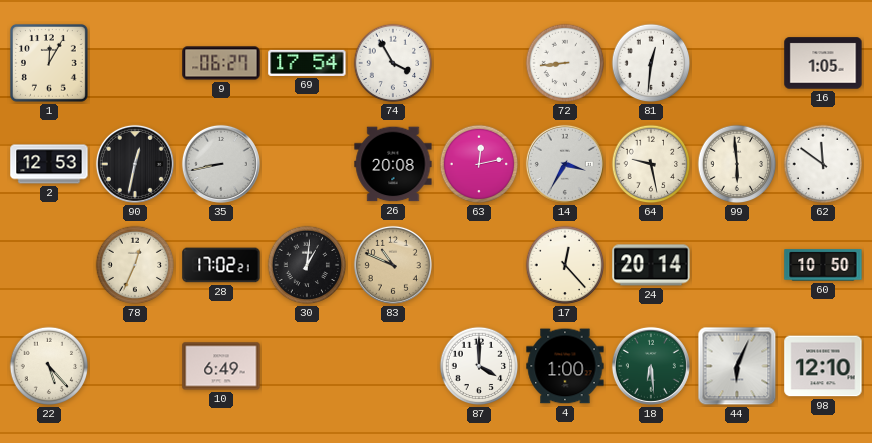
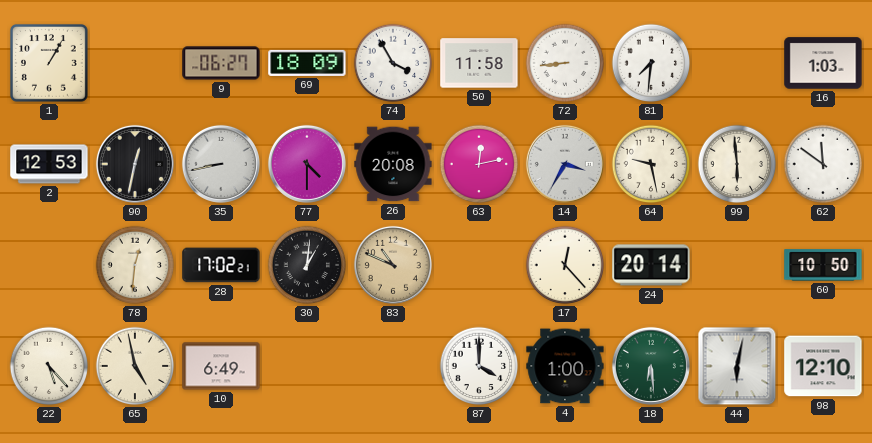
1: 12:05 -> 1:05 (49, 63)
69: 17:54 -> 18:09 (307, 63)
50: none -> 11:58 (479, 63)
81: 12:31 -> 7:31 (651, 63)
16: 1:05 -> 1:03 (823, 63)
77: none -> 4:30 (307, 164)
78: 12:34 -> 12:31 (135, 265)
65: none -> 4:58 (135, 366)
44: 6:04 -> 6:02 (737, 366)
